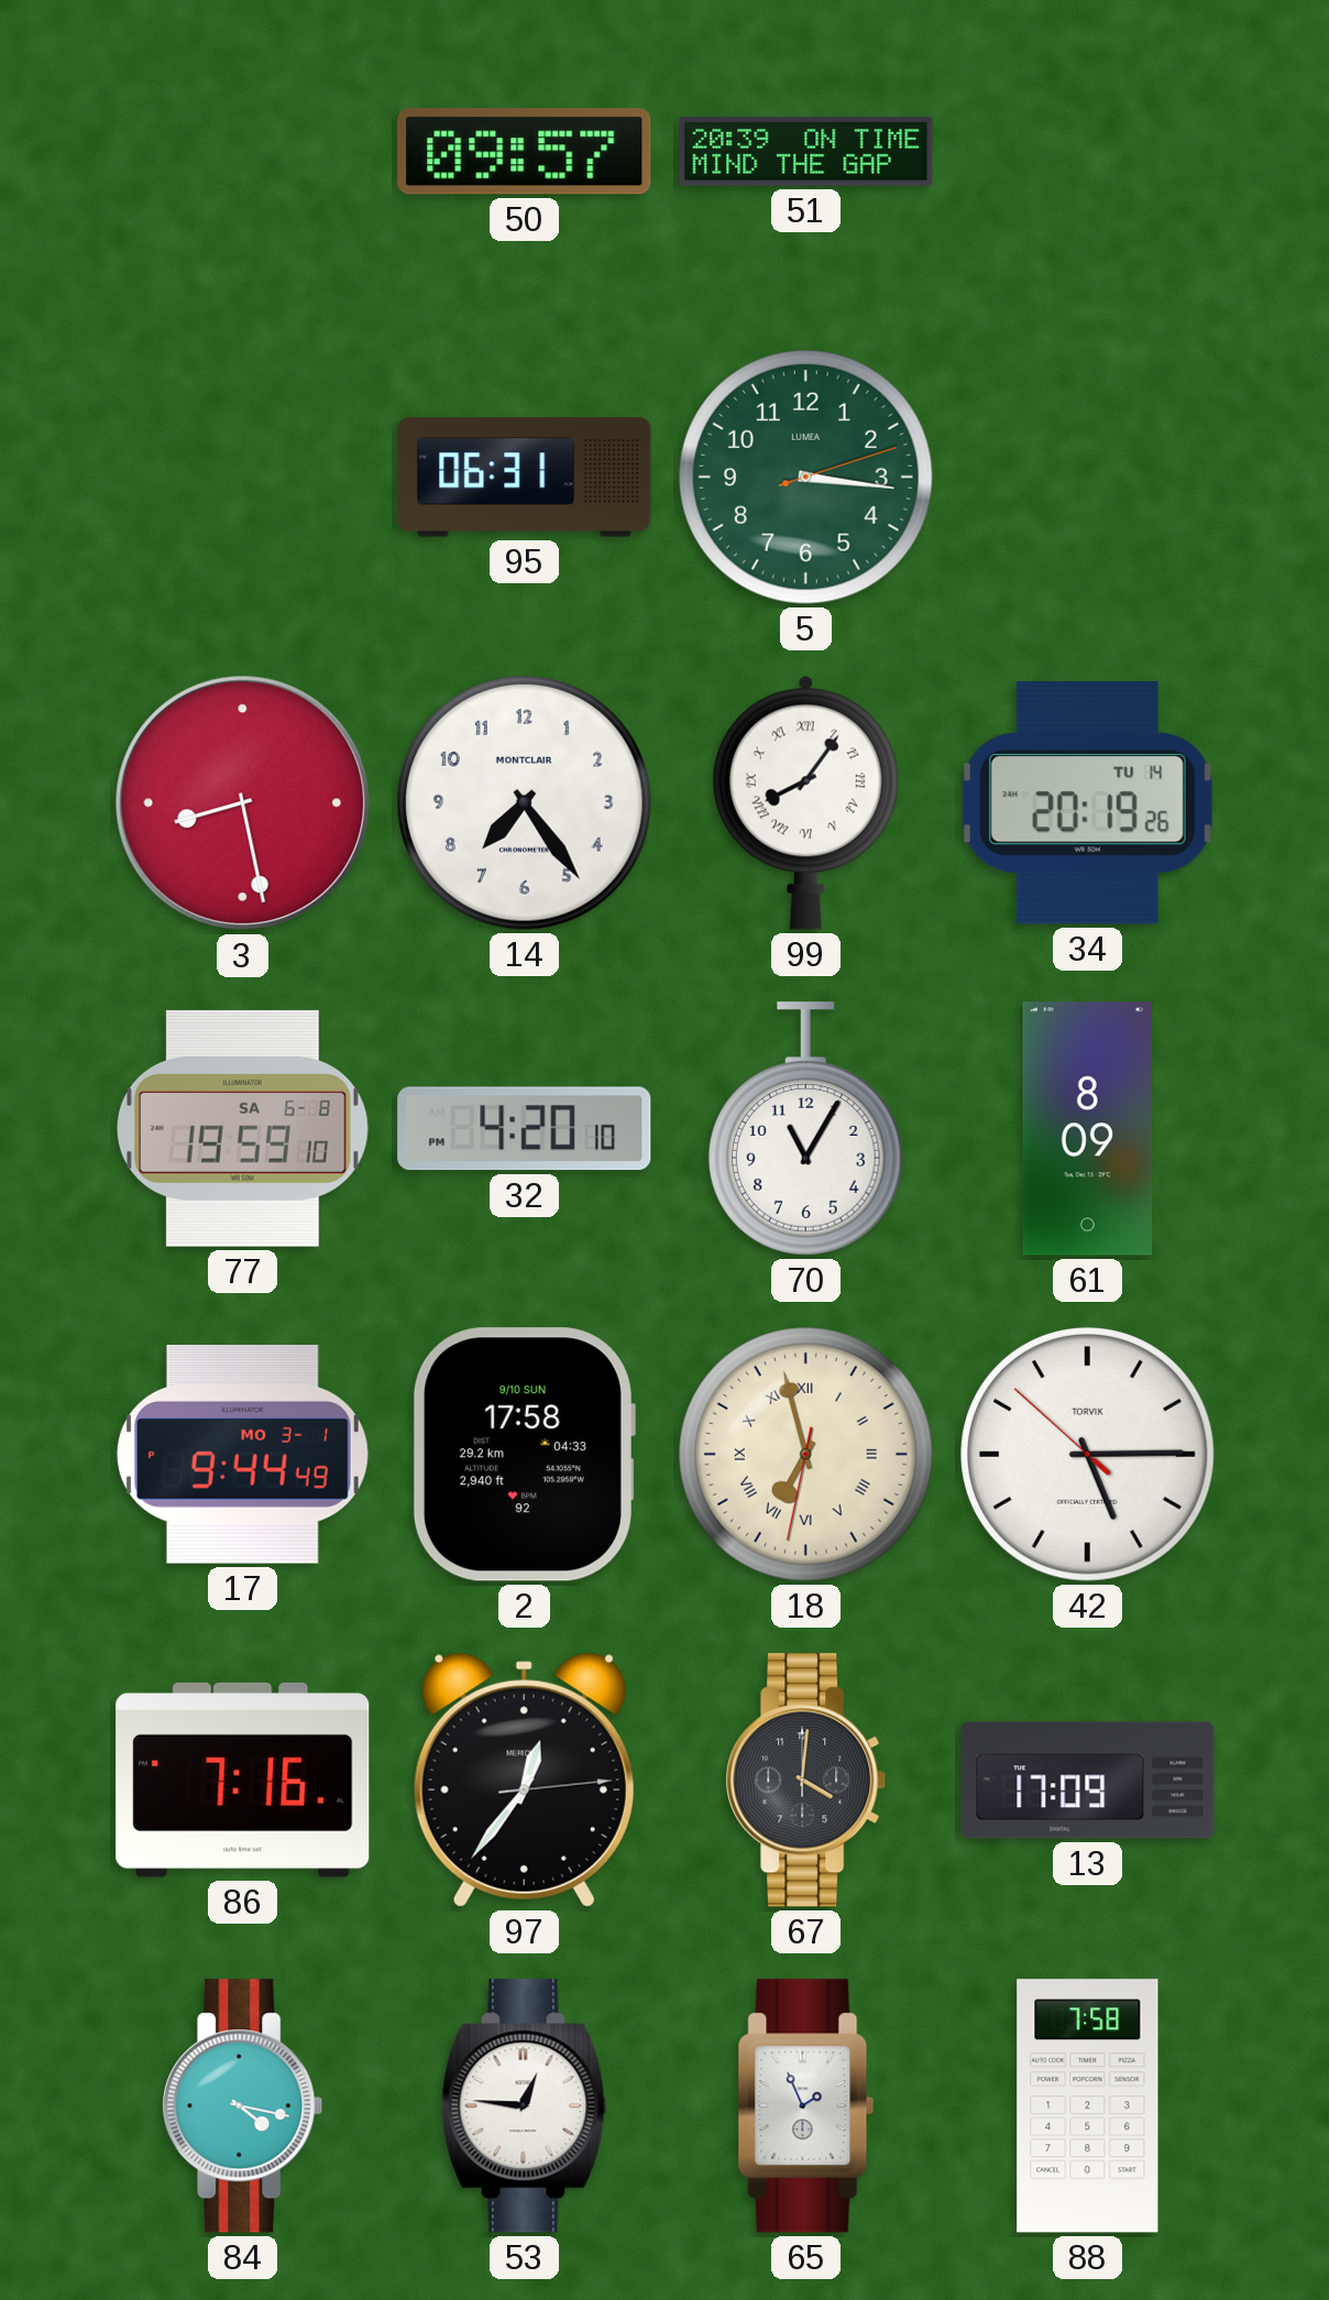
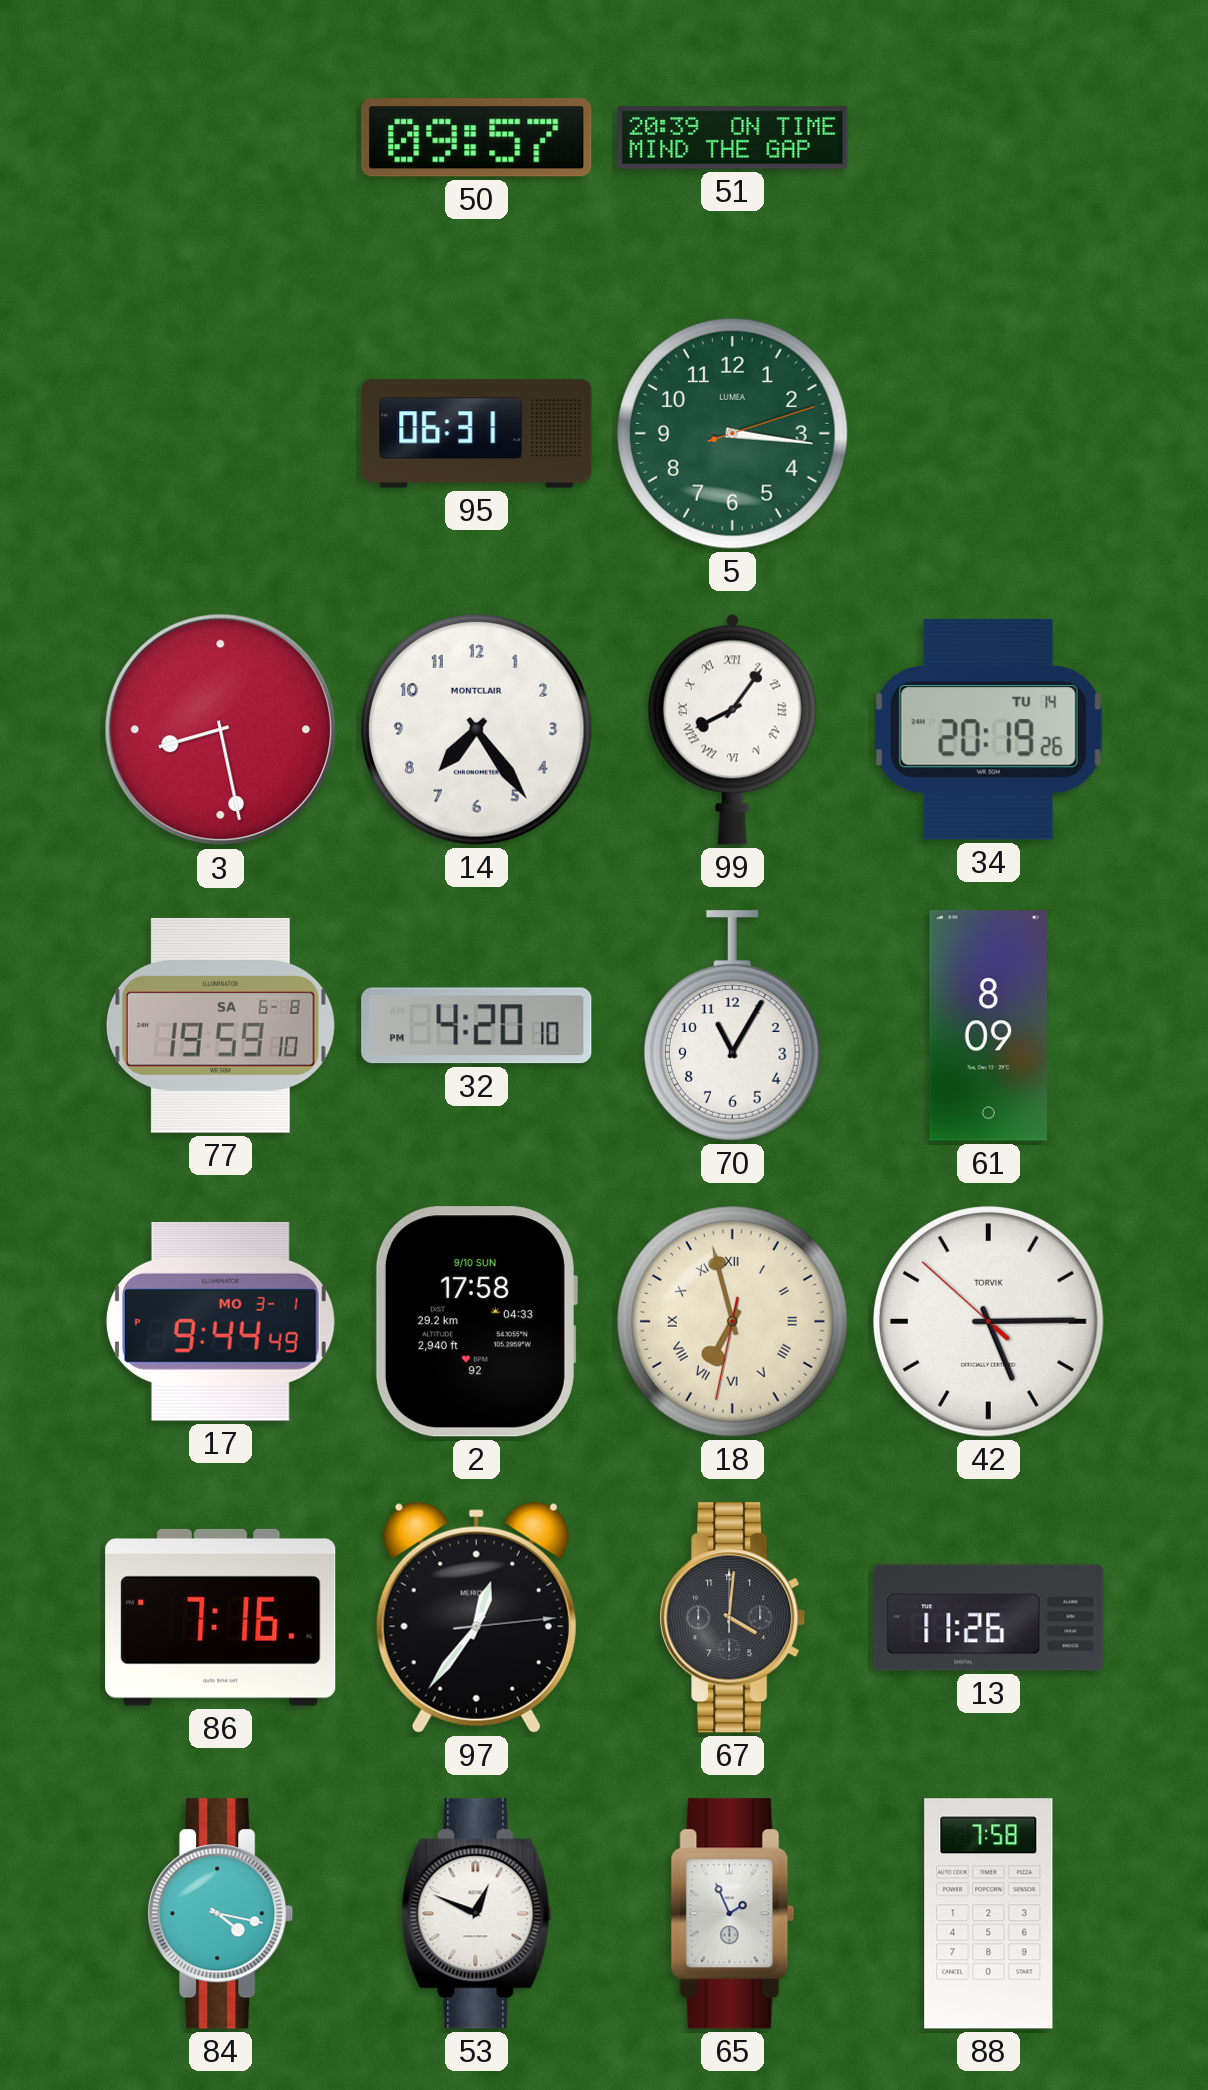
13: 17:09 -> 11:26 (989, 1618)
53: 12:46 -> 12:49 (477, 1914)
